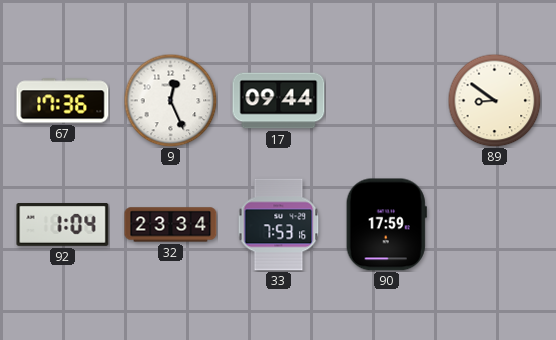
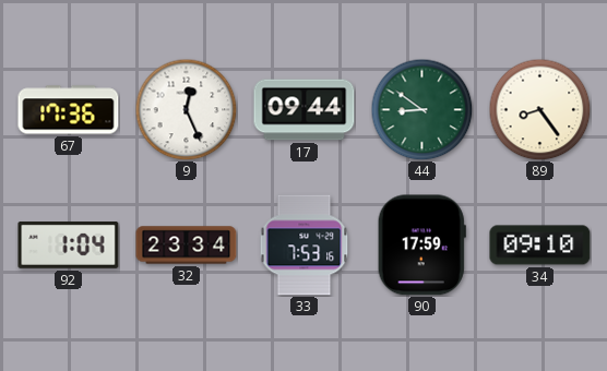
44: none -> 8:51 (421, 109)
89: 8:51 -> 8:24 (539, 109)
34: none -> 09:10 (540, 246)
